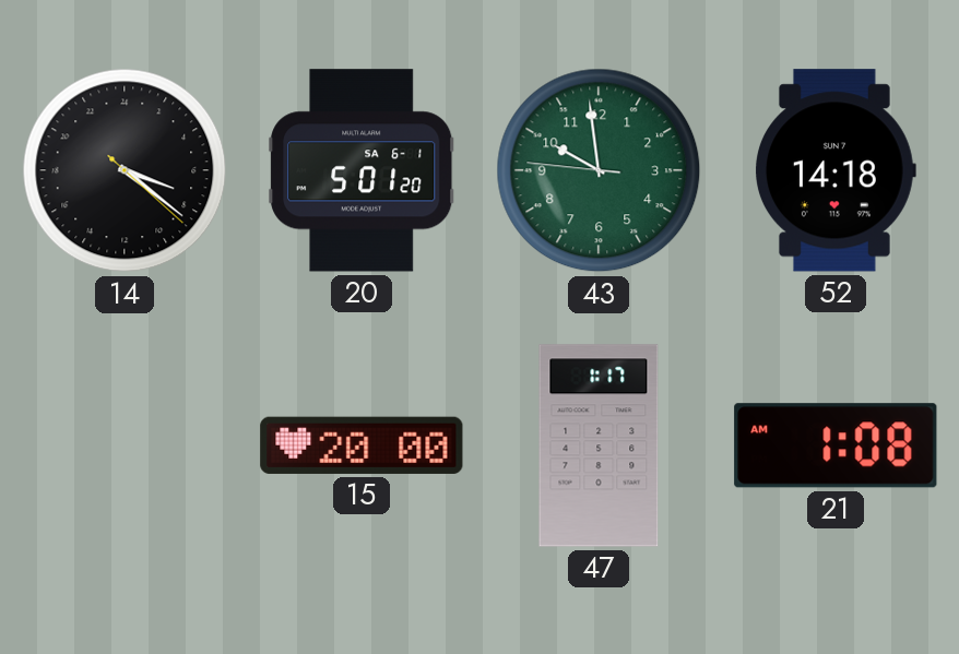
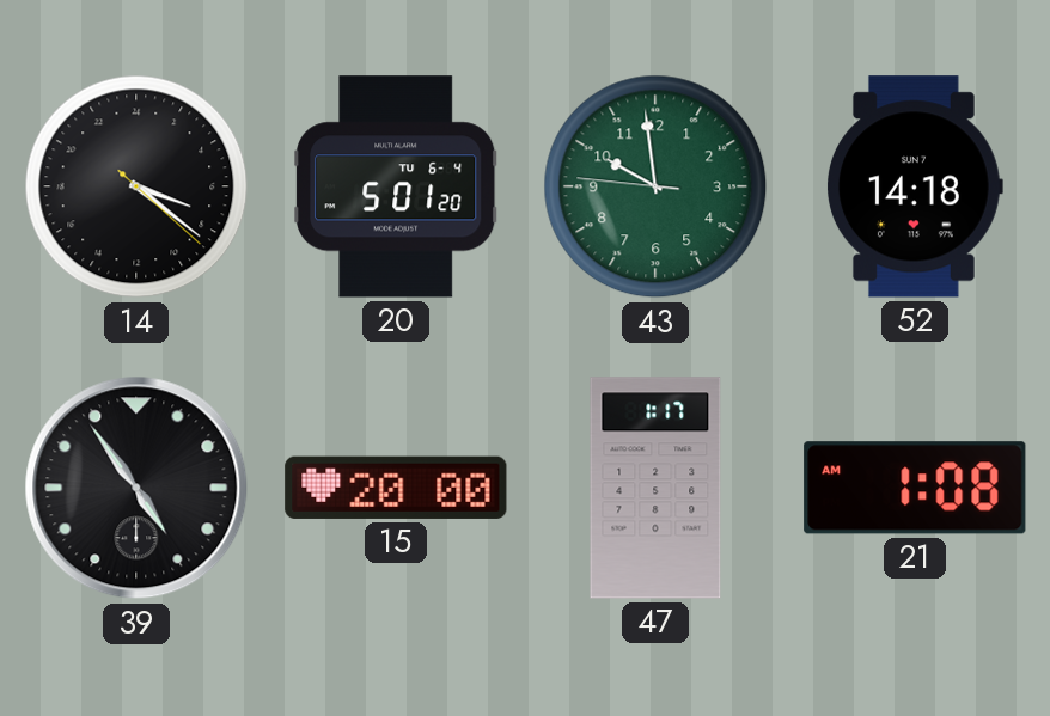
20 date: SA 6-1 -> TU 6-4 (397, 186)
39: none -> 4:54 (136, 488)
